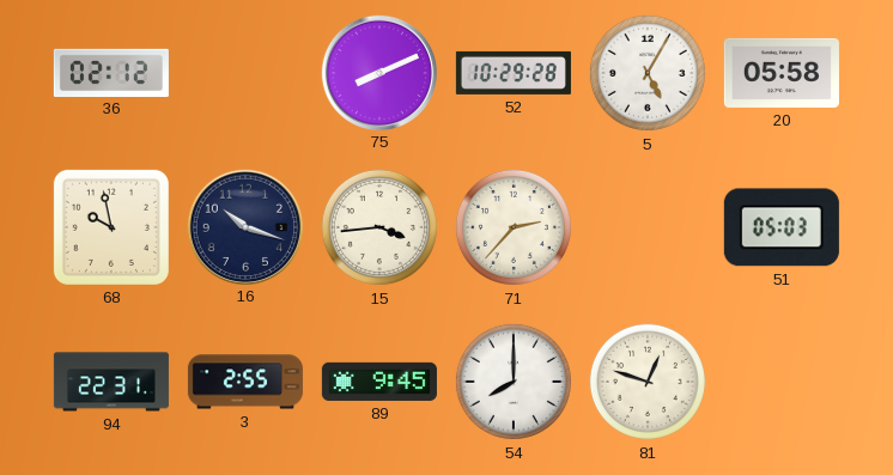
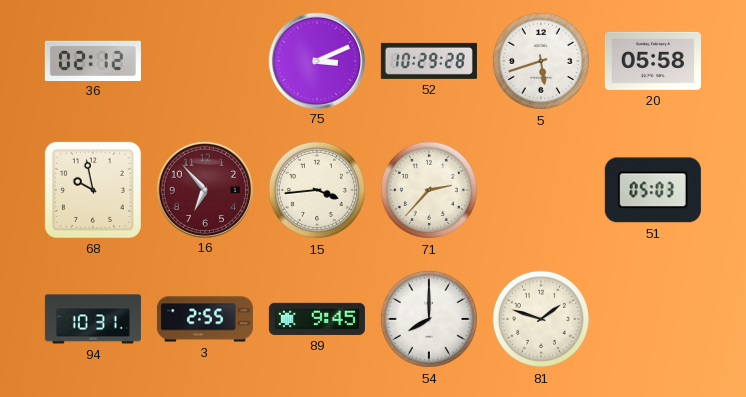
75: 8:11 -> 3:11 (316, 60)
5: 5:05 -> 5:42 (541, 61)
16: 10:18 -> 6:53 (204, 189)
16 dial: navy -> burgundy (204, 189)
94: 22:31 -> 10:31 (93, 319)
81: 12:48 -> 1:48 (541, 319)
